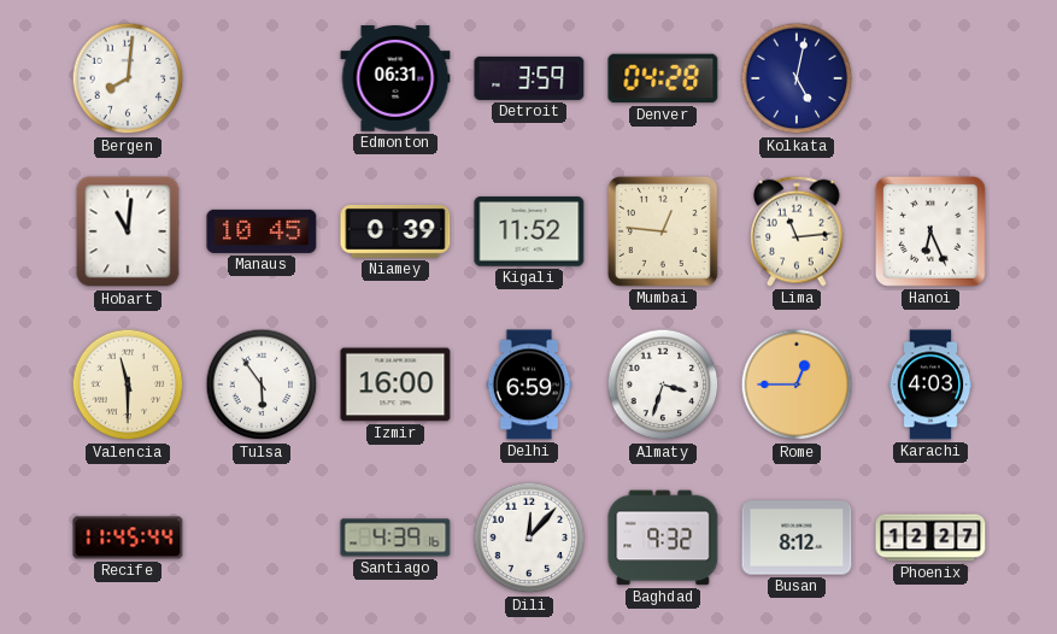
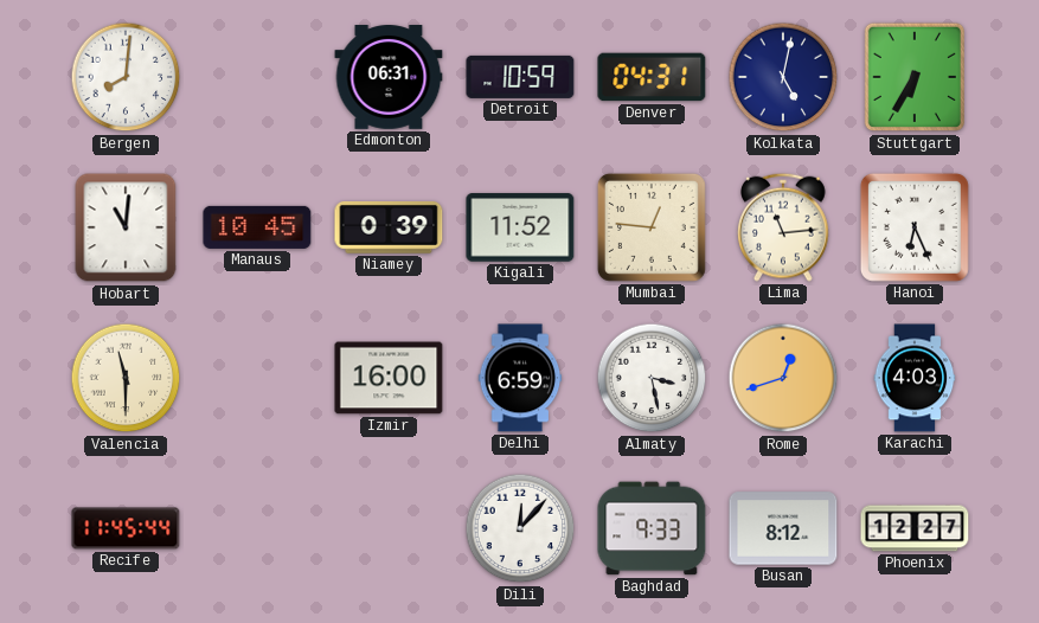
Detroit: 3:59 -> 10:59 (520, 77)
Denver: 04:28 -> 04:31 (652, 77)
Stuttgart: none -> 6:35 (913, 77)
Tulsa: 5:54 -> none (262, 384)
Almaty: 3:33 -> 3:28 (652, 378)
Rome: 12:45 -> 12:42 (783, 378)
Santiago: 4:39 -> none (395, 538)
Baghdad: 9:32 -> 9:33 (652, 528)
